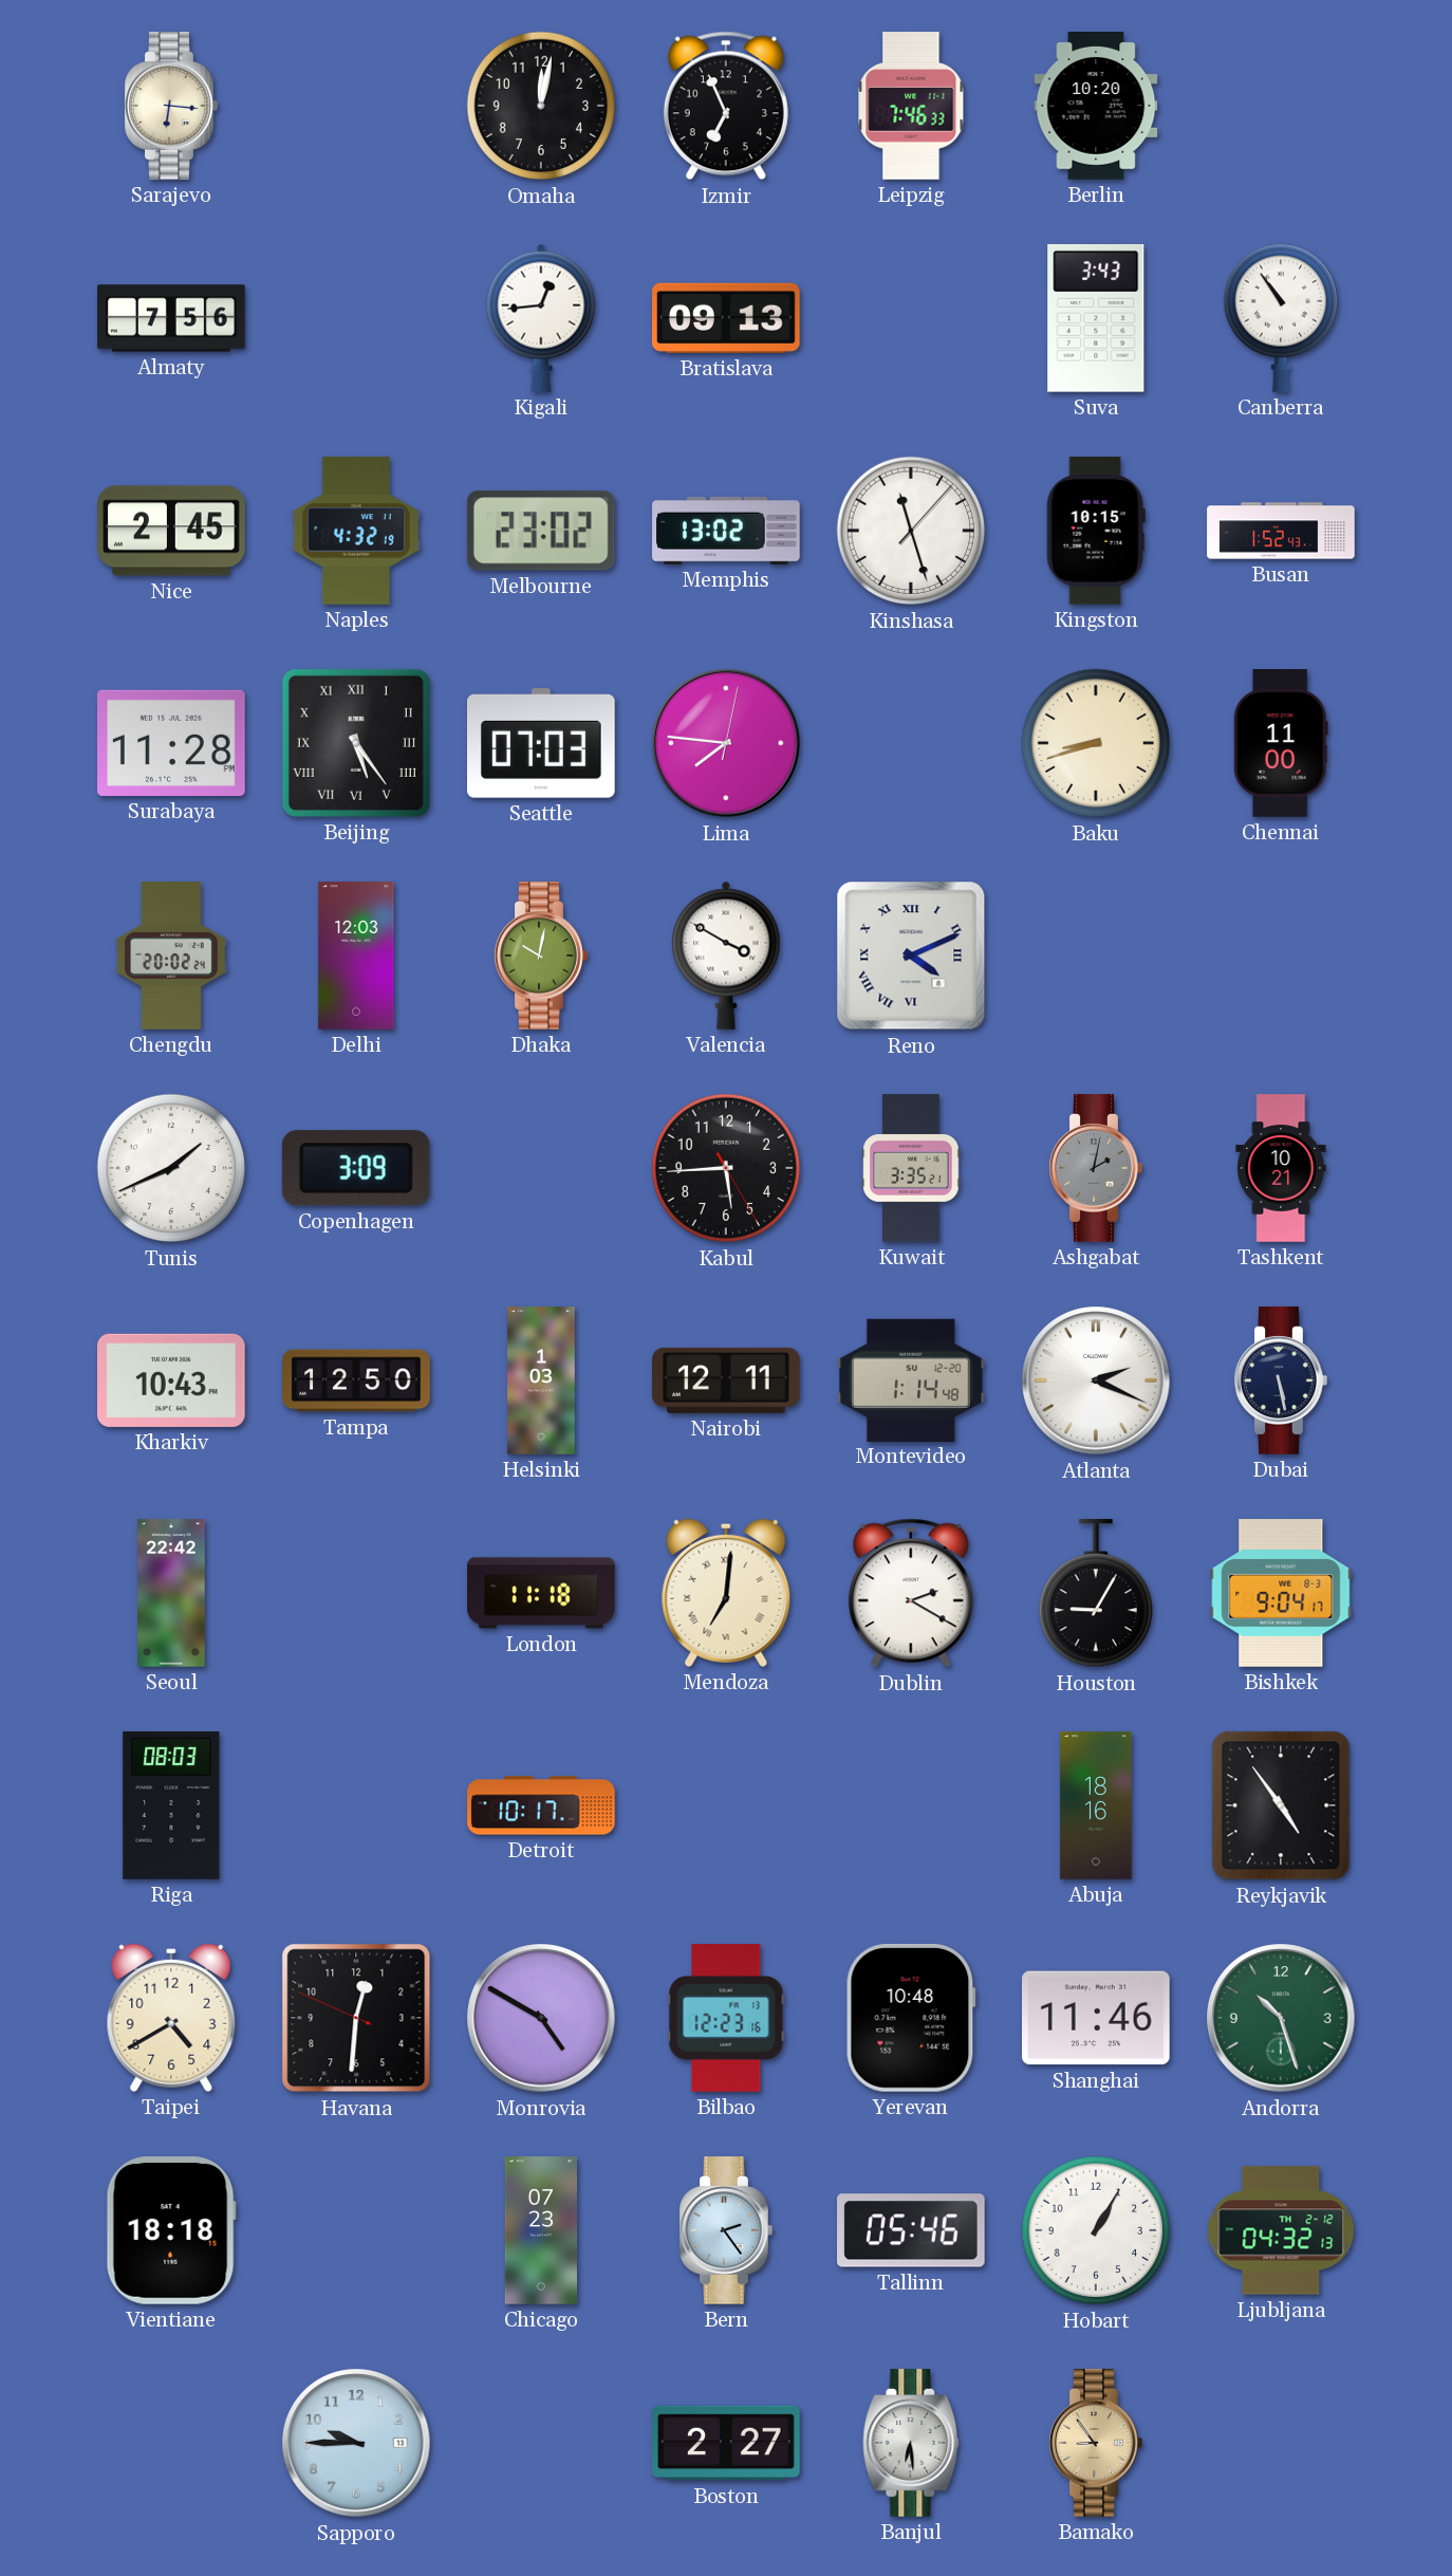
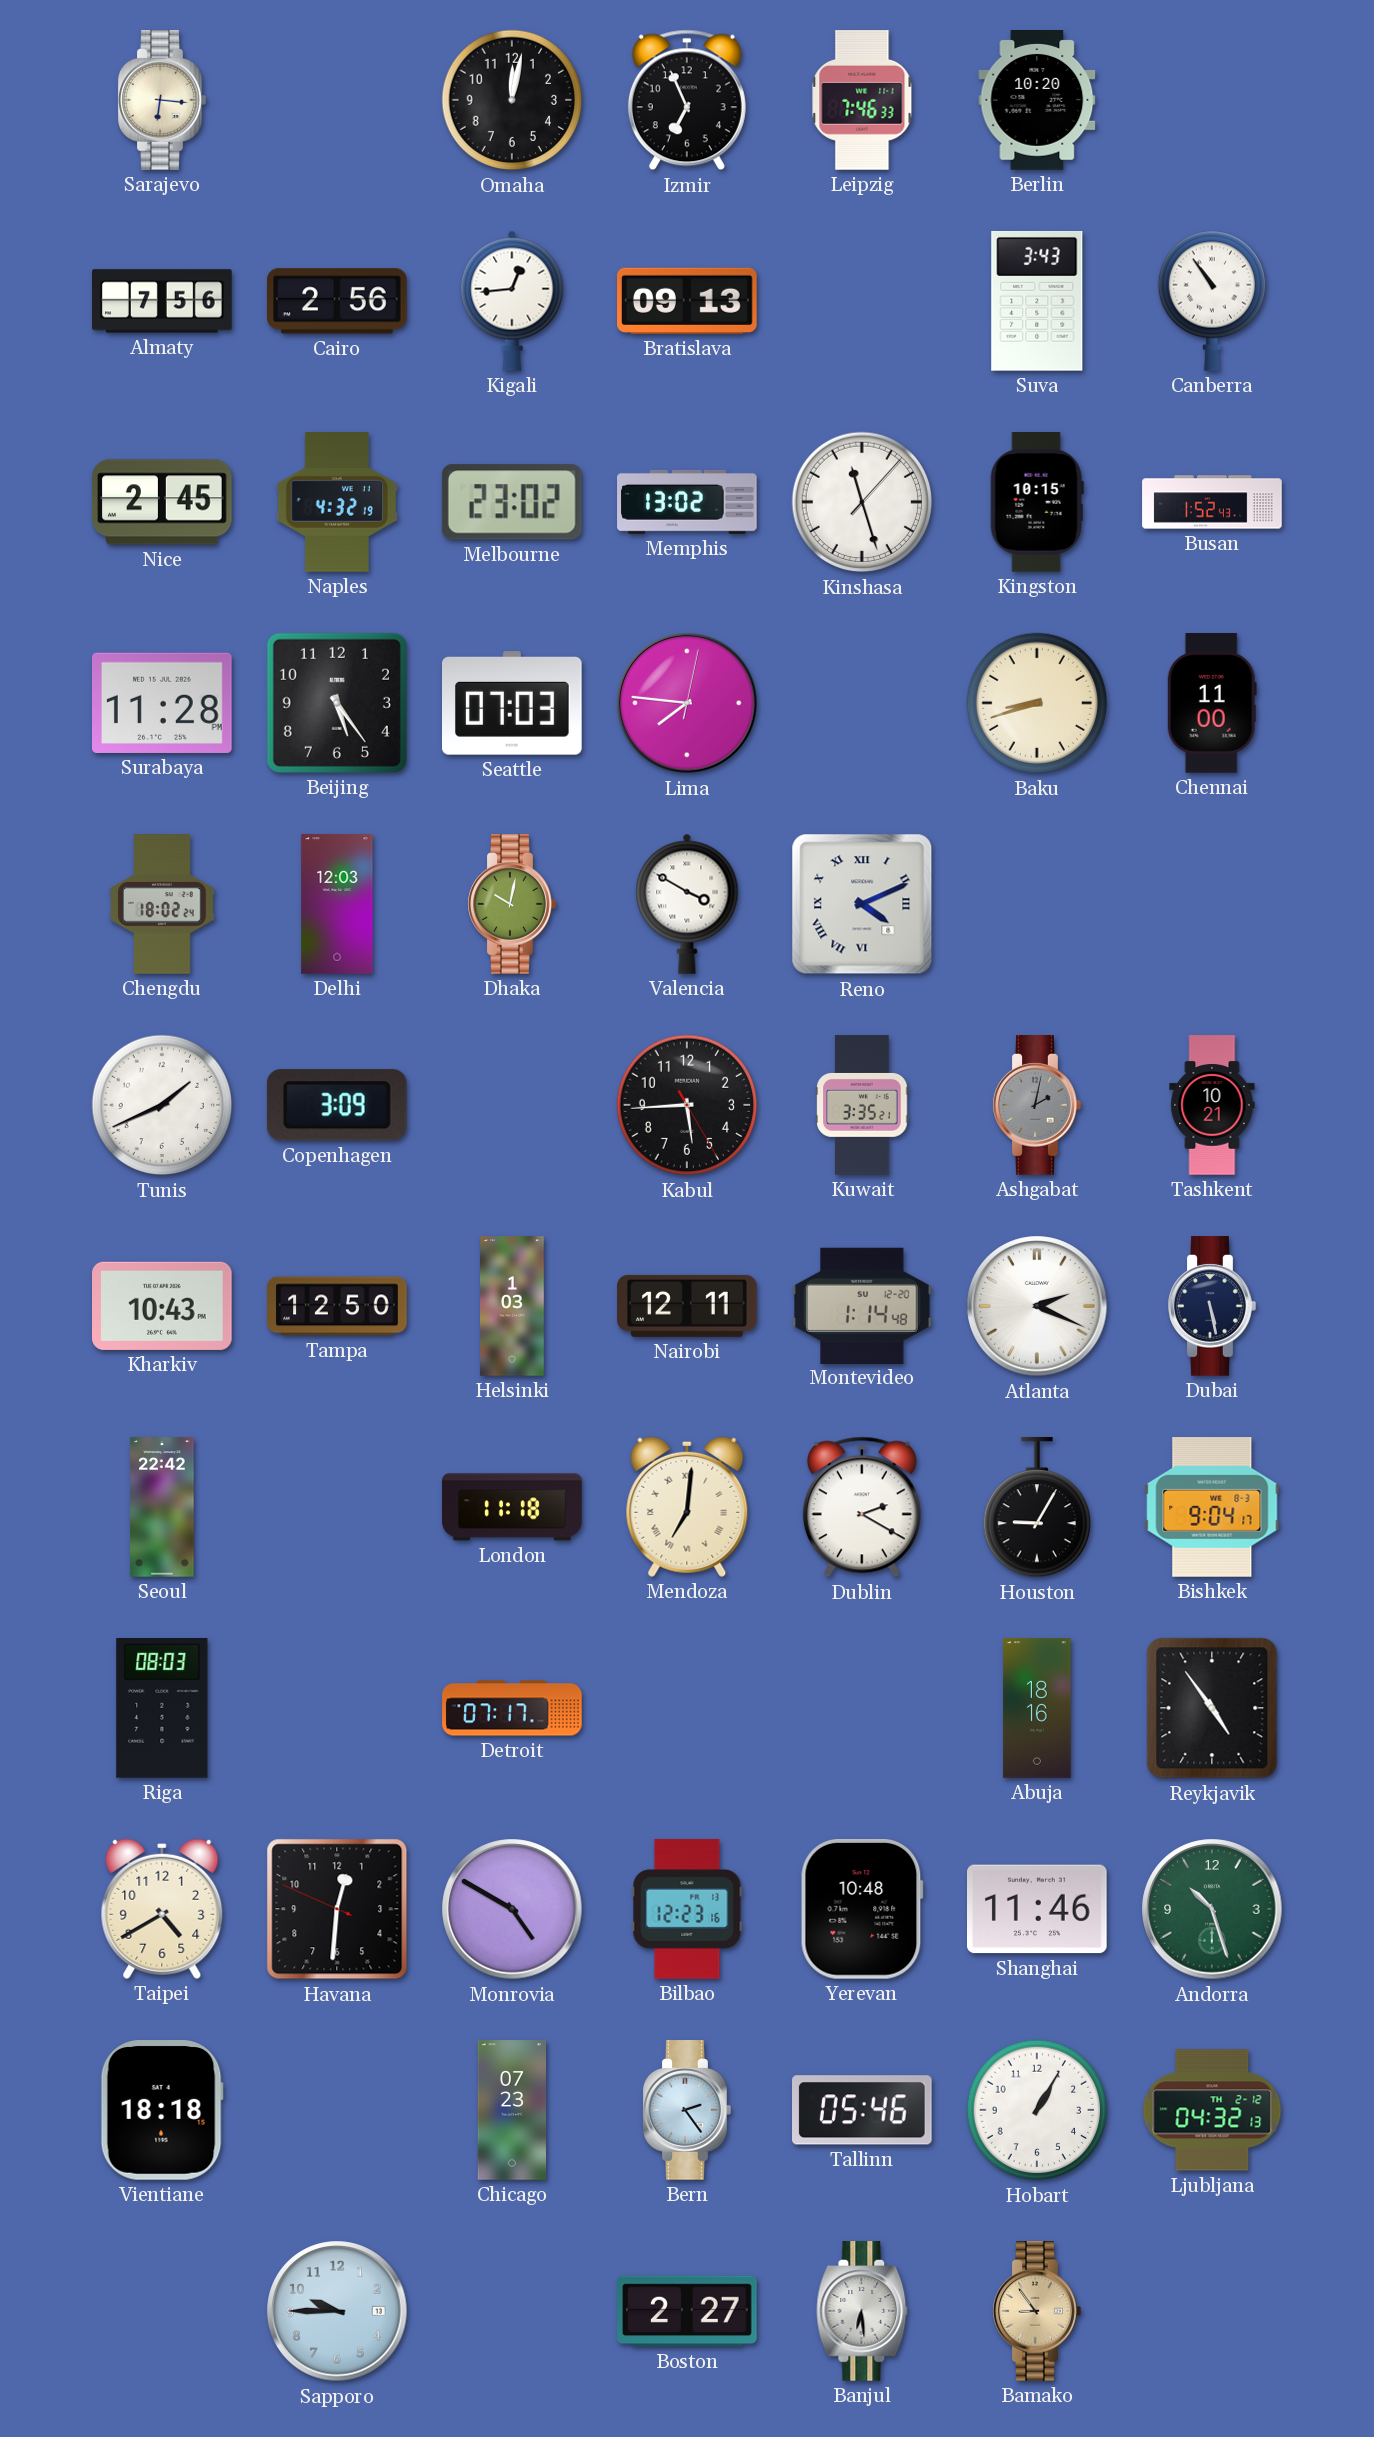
Cairo: none -> 2:56 (338, 301)
Beijing numerals: Roman -> Arabic (337, 703)
Chengdu: 20:02 -> 18:02 (162, 904)
Detroit: 10:17 -> 07:17 (512, 1708)
